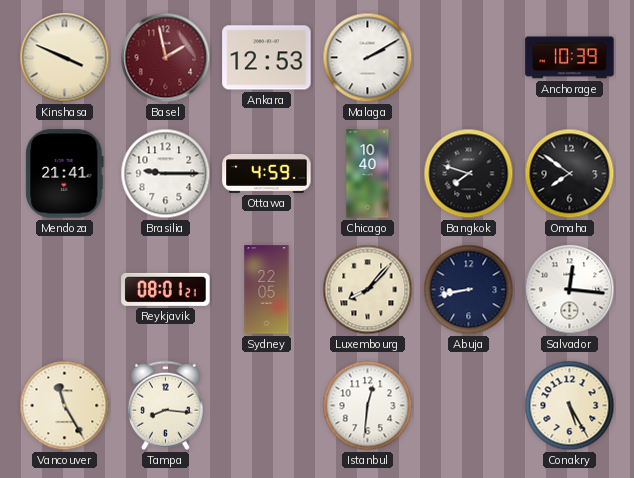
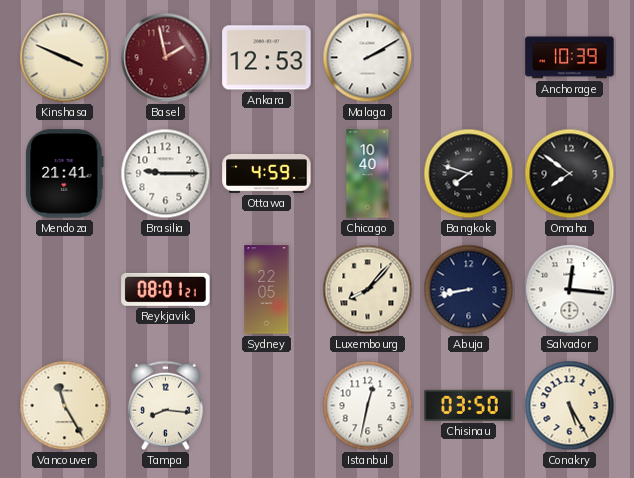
Istanbul: 12:31 -> 12:32 (368, 406)
Chisinau: none -> 03:50 (469, 405)
